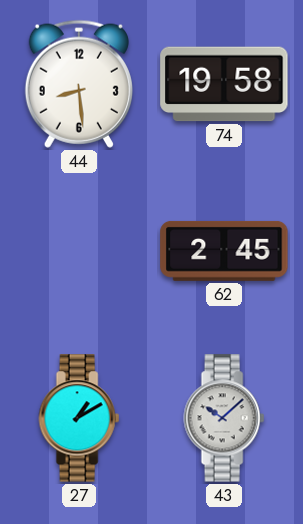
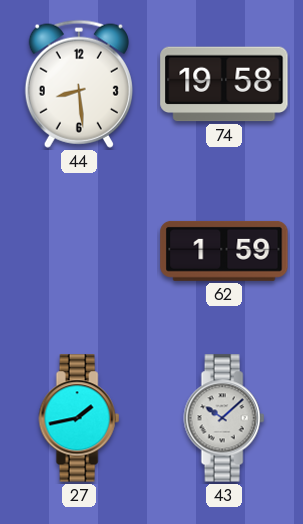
62: 2:45 -> 1:59 (224, 251)
27: 1:10 -> 1:43 (79, 418)
